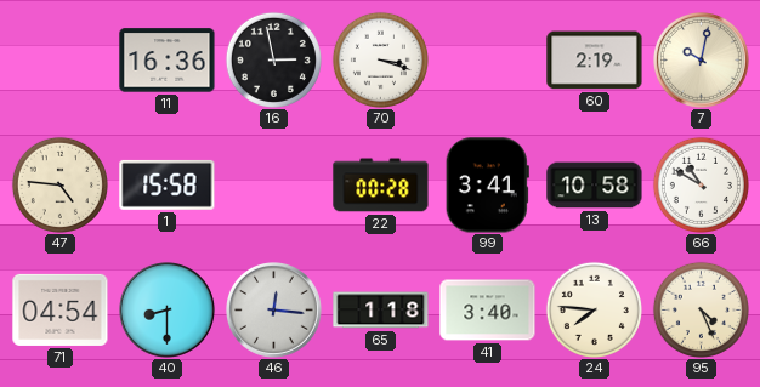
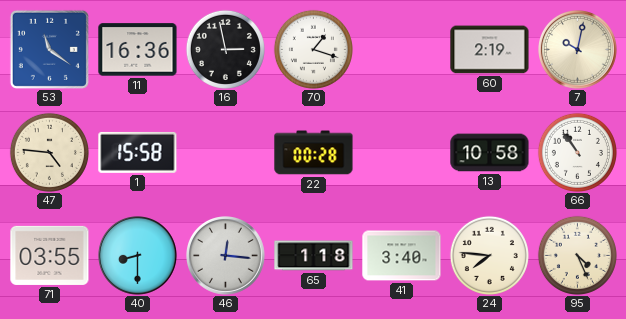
53: none -> 11:21 (49, 49)
70: 3:18 -> 1:18 (313, 49)
99: 3:41 -> none (487, 186)
66: 10:50 -> 10:54 (577, 152)
71: 04:54 -> 03:55 (50, 255)
